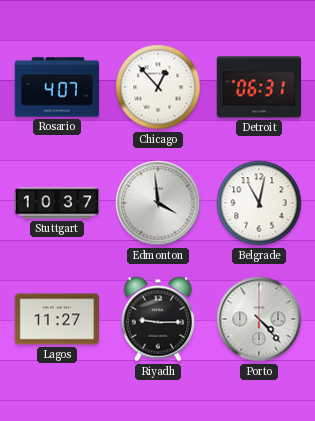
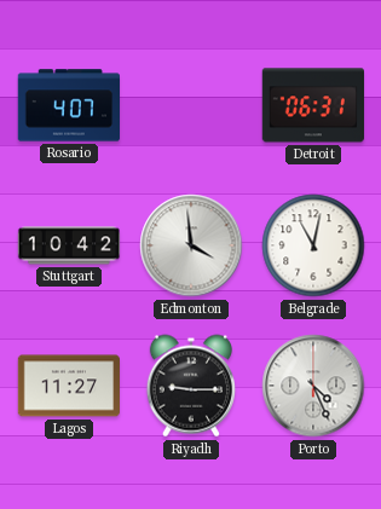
Chicago: 12:53 -> none (158, 87)
Stuttgart: 10:37 -> 10:42 (69, 245)
Porto: 4:23 -> 4:26 (313, 386)
